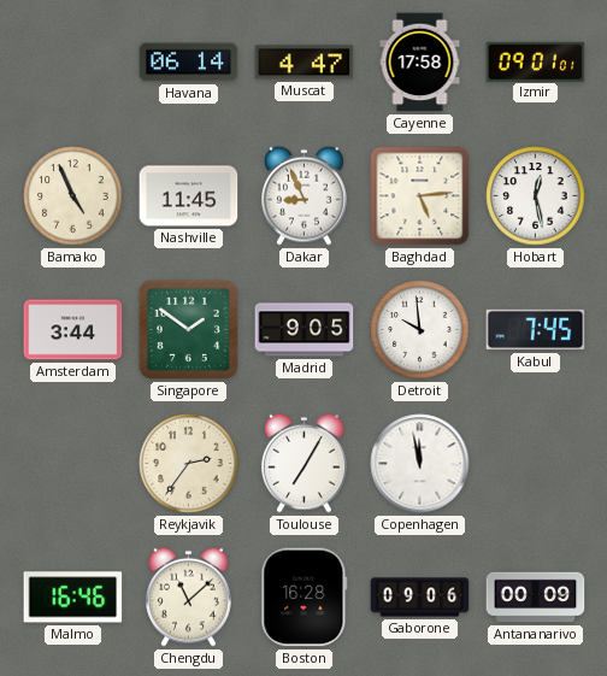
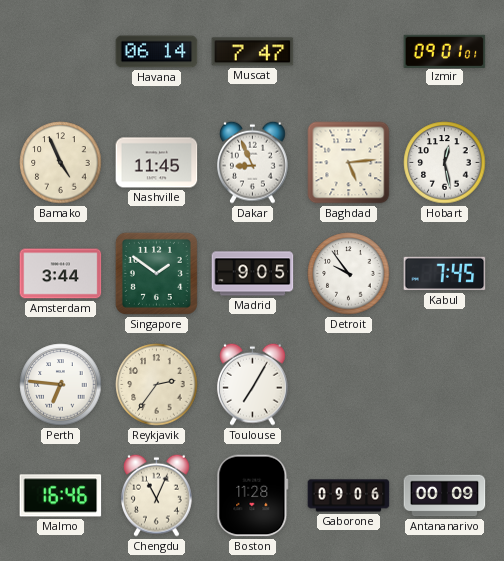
Muscat: 4:47 -> 7:47 (253, 52)
Cayenne: 17:58 -> none (420, 63)
Detroit: 9:59 -> 9:54 (349, 274)
Perth: none -> 6:46 (61, 385)
Copenhagen: 11:58 -> none (420, 464)
Chengdu: 11:08 -> 11:04 (157, 495)
Boston: 16:28 -> 11:28 (253, 496)
